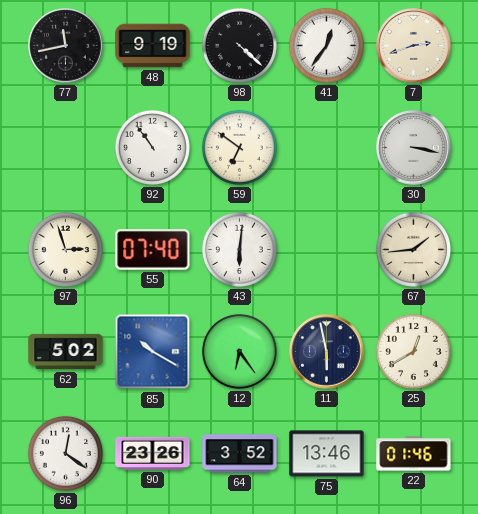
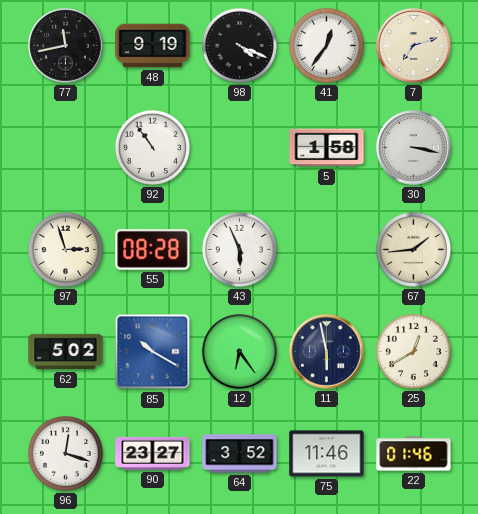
98: 4:22 -> 4:19 (239, 45)
7: 2:42 -> 7:12 (414, 46)
59: 6:51 -> none (239, 147)
5: none -> 1:58 (327, 148)
55: 07:40 -> 08:28 (153, 250)
43: 6:01 -> 5:56 (239, 249)
96: 12:21 -> 12:18 (65, 453)
90: 23:26 -> 23:27 (153, 453)
75: 13:46 -> 11:46 (327, 454)
